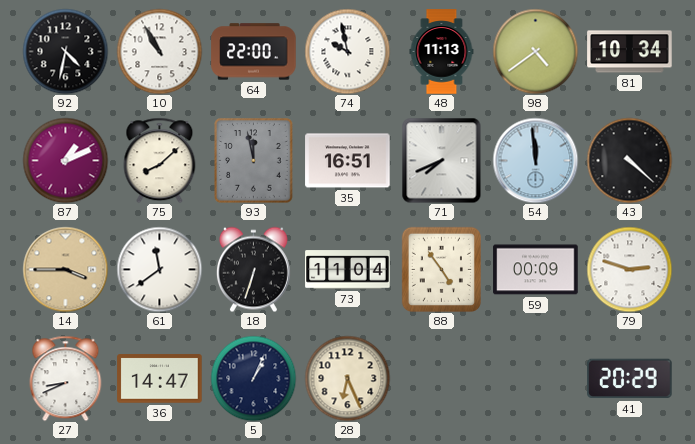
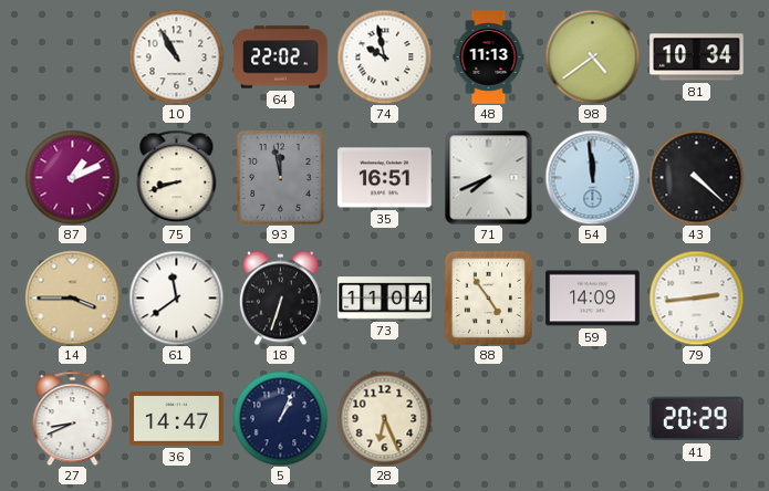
92: 4:32 -> none (65, 51)
64: 22:00 -> 22:02 (281, 58)
75: 8:08 -> 8:42 (177, 177)
59: 00:09 -> 14:09 (593, 299)
79: 2:48 -> 2:44 (696, 297)
